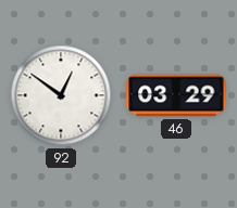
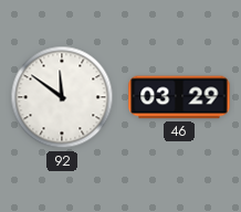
92: 12:51 -> 11:51 (62, 97)
